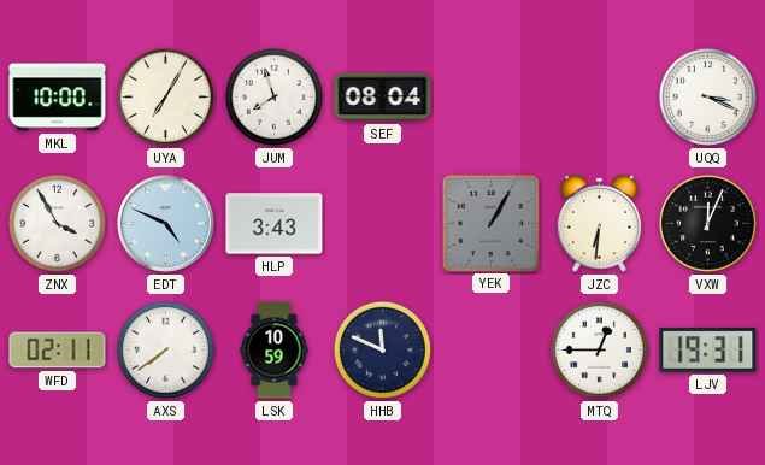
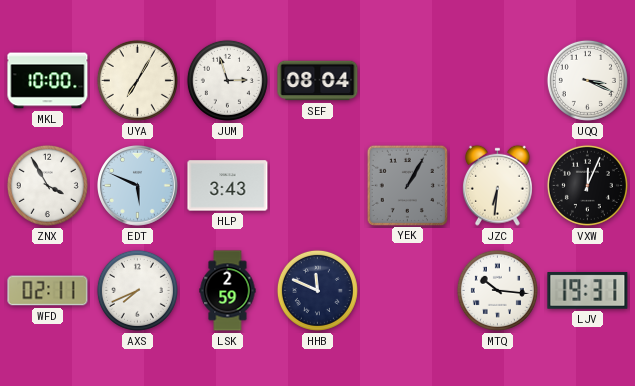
JUM: 7:57 -> 2:57 (227, 80)
EDT: 4:49 -> 5:49 (138, 186)
AXS: 7:39 -> 7:41 (137, 290)
LSK: 10:59 -> 2:59 (228, 291)
MTQ: 12:45 -> 10:16 (497, 290)
